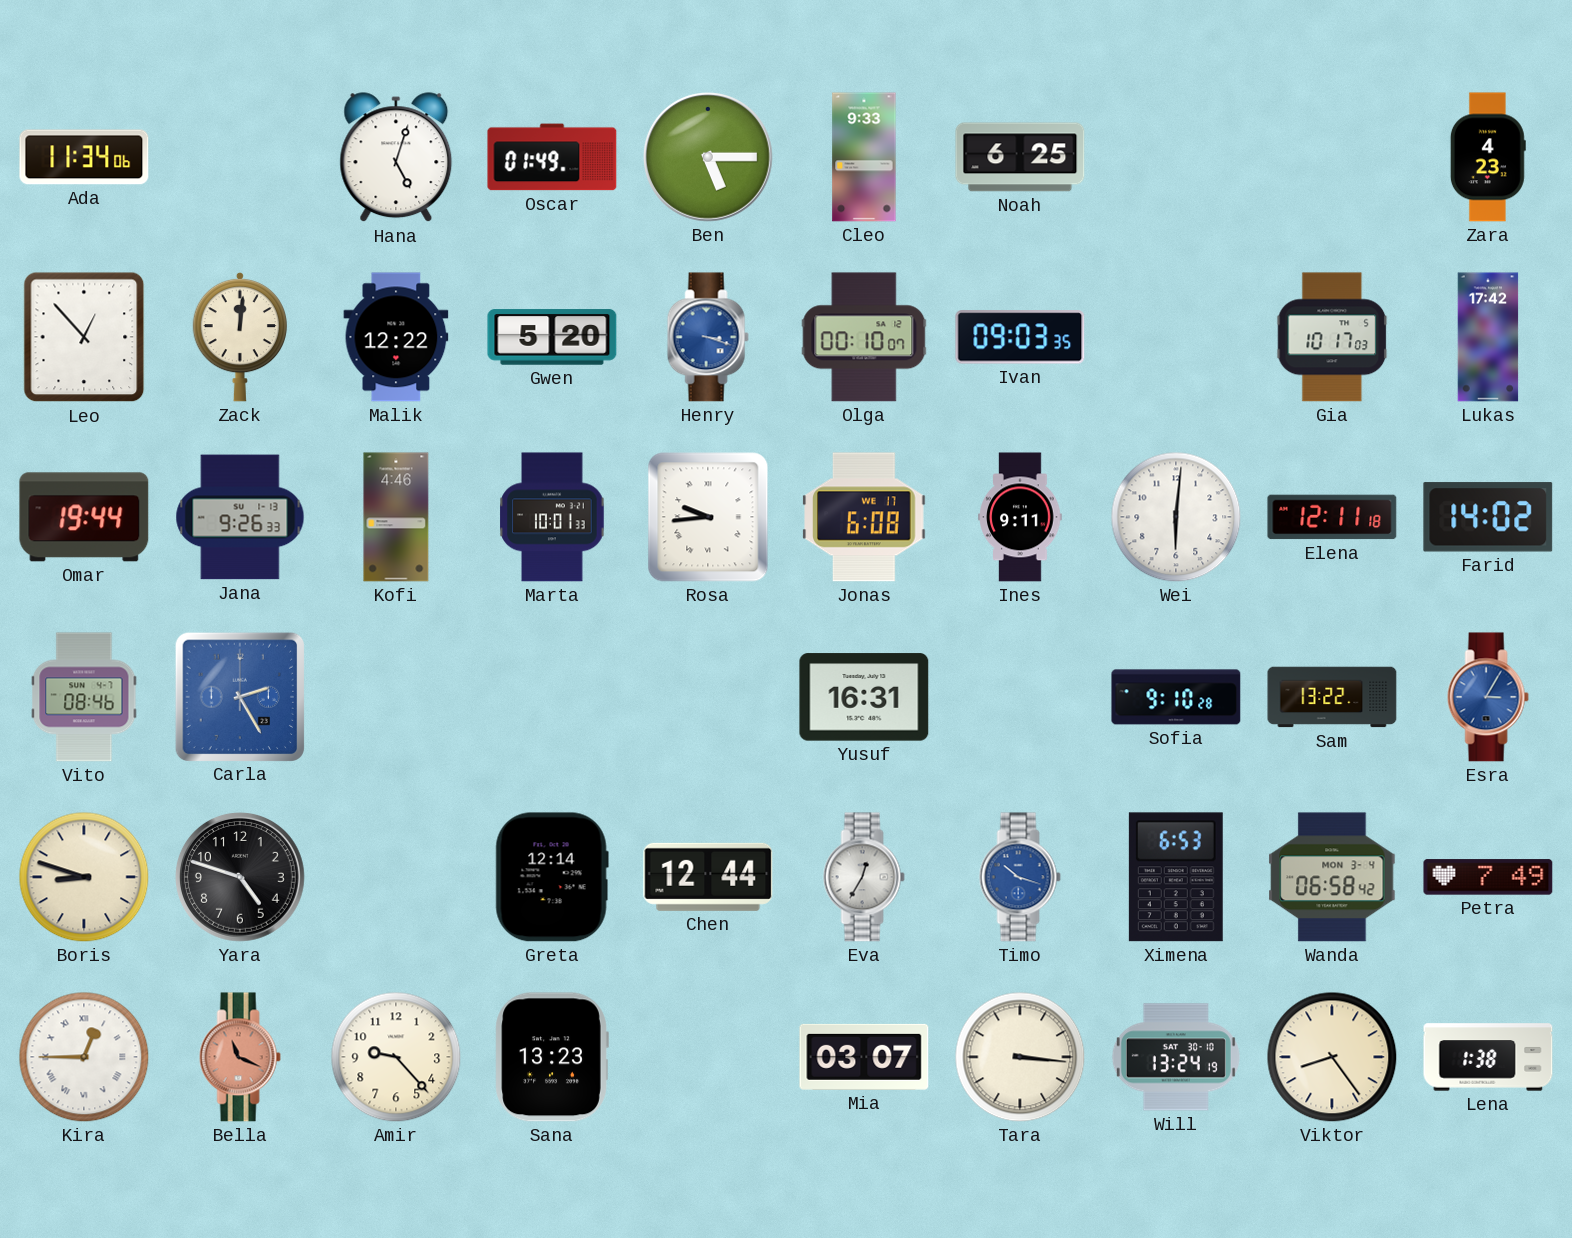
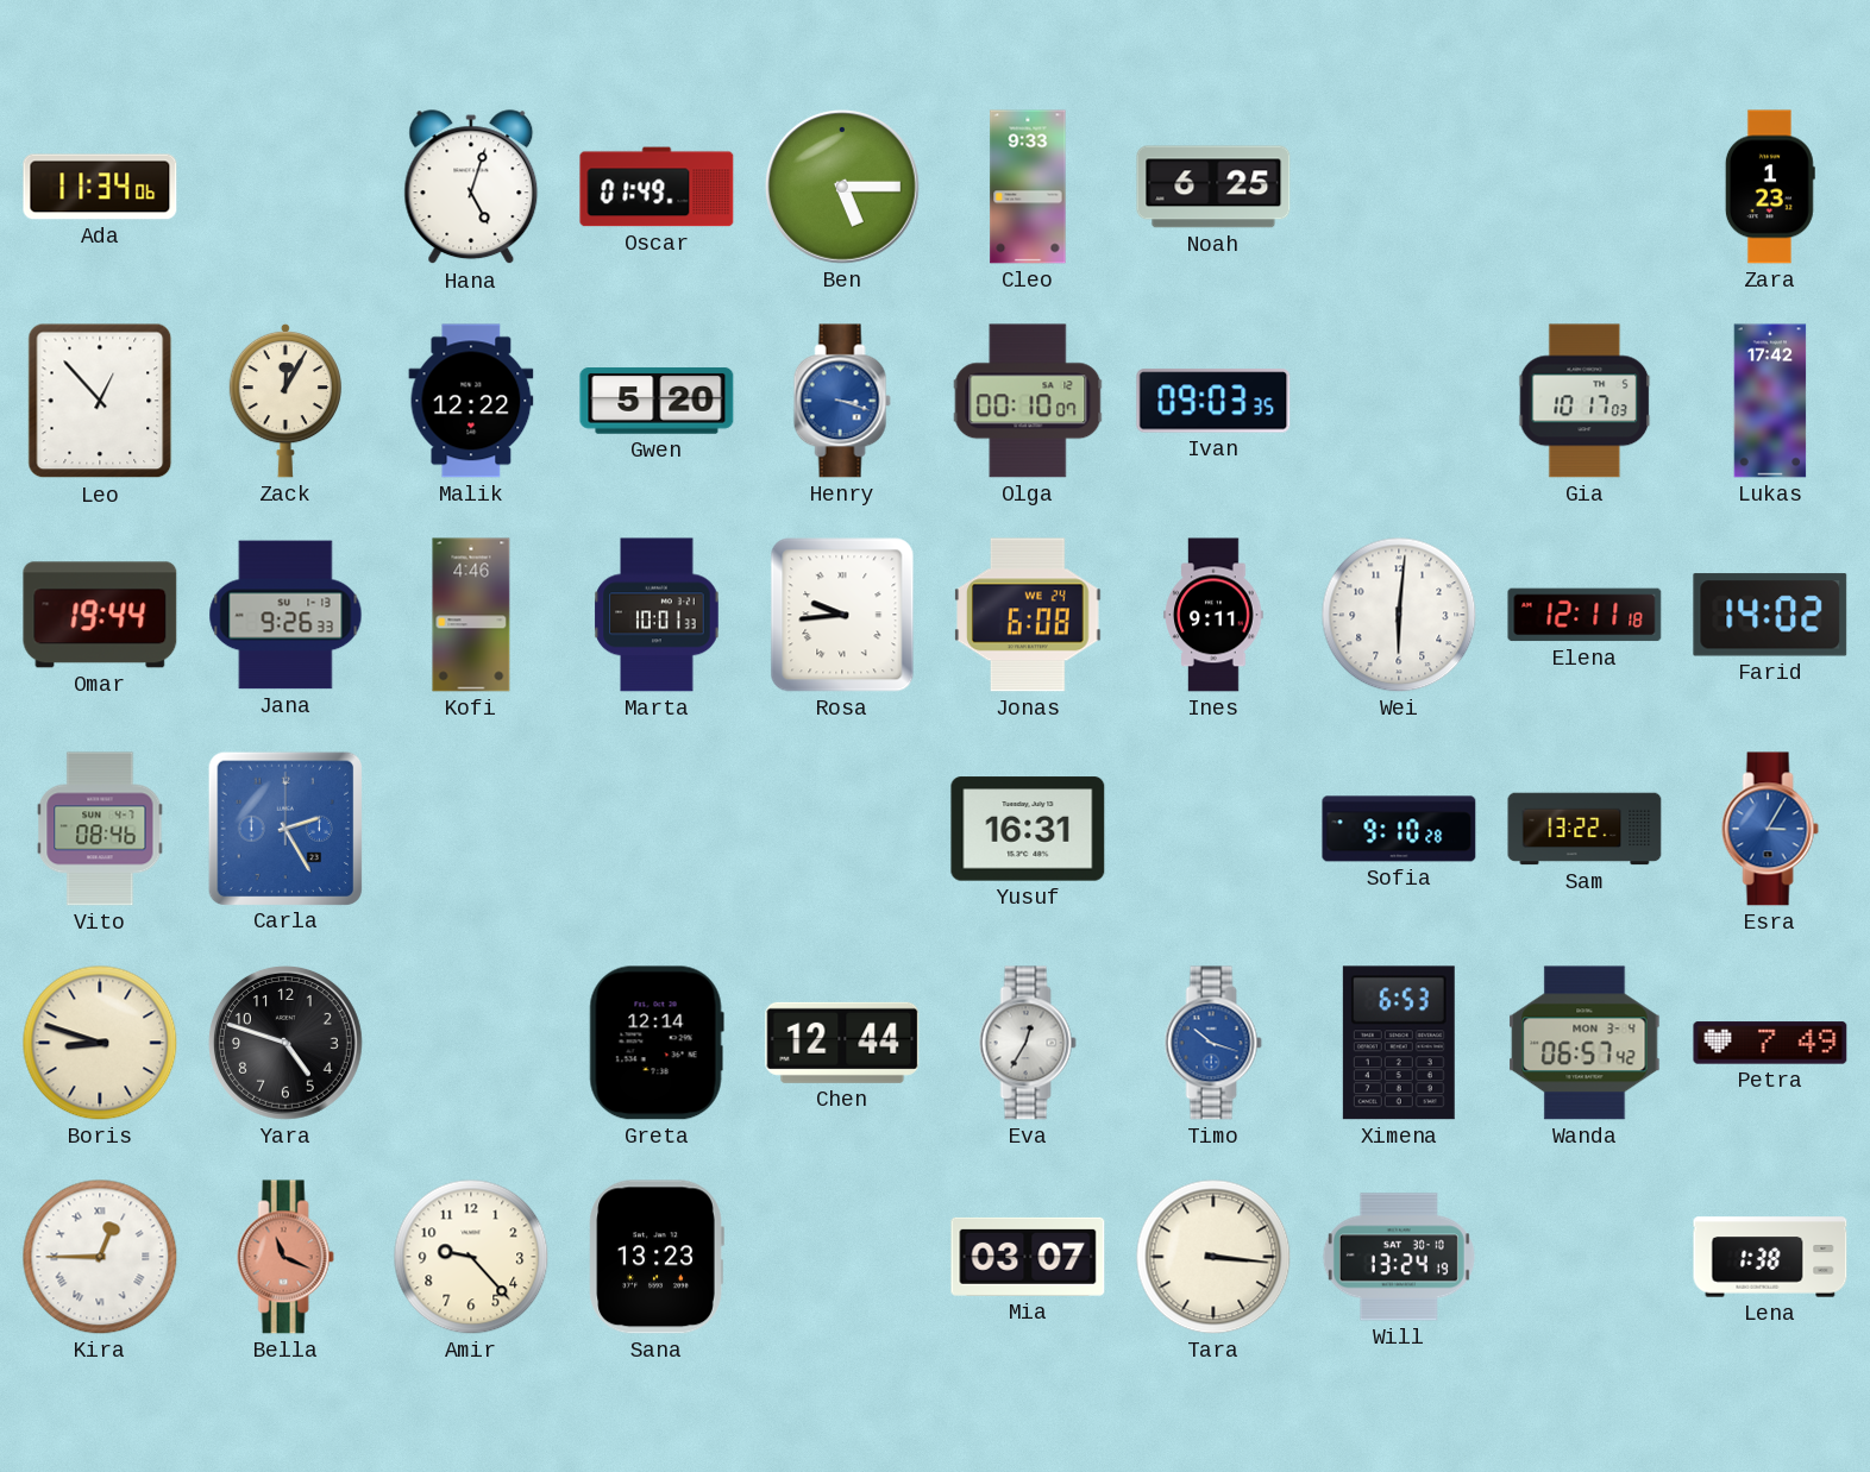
Zara: 4:23 -> 1:23 (1770, 187)
Zack: 12:01 -> 12:05 (284, 401)
Jonas date: WE 17 -> WE 24 (1028, 615)
Wanda: 06:58 -> 06:57 (1585, 1043)
Viktor: 8:24 -> none (1332, 1057)
